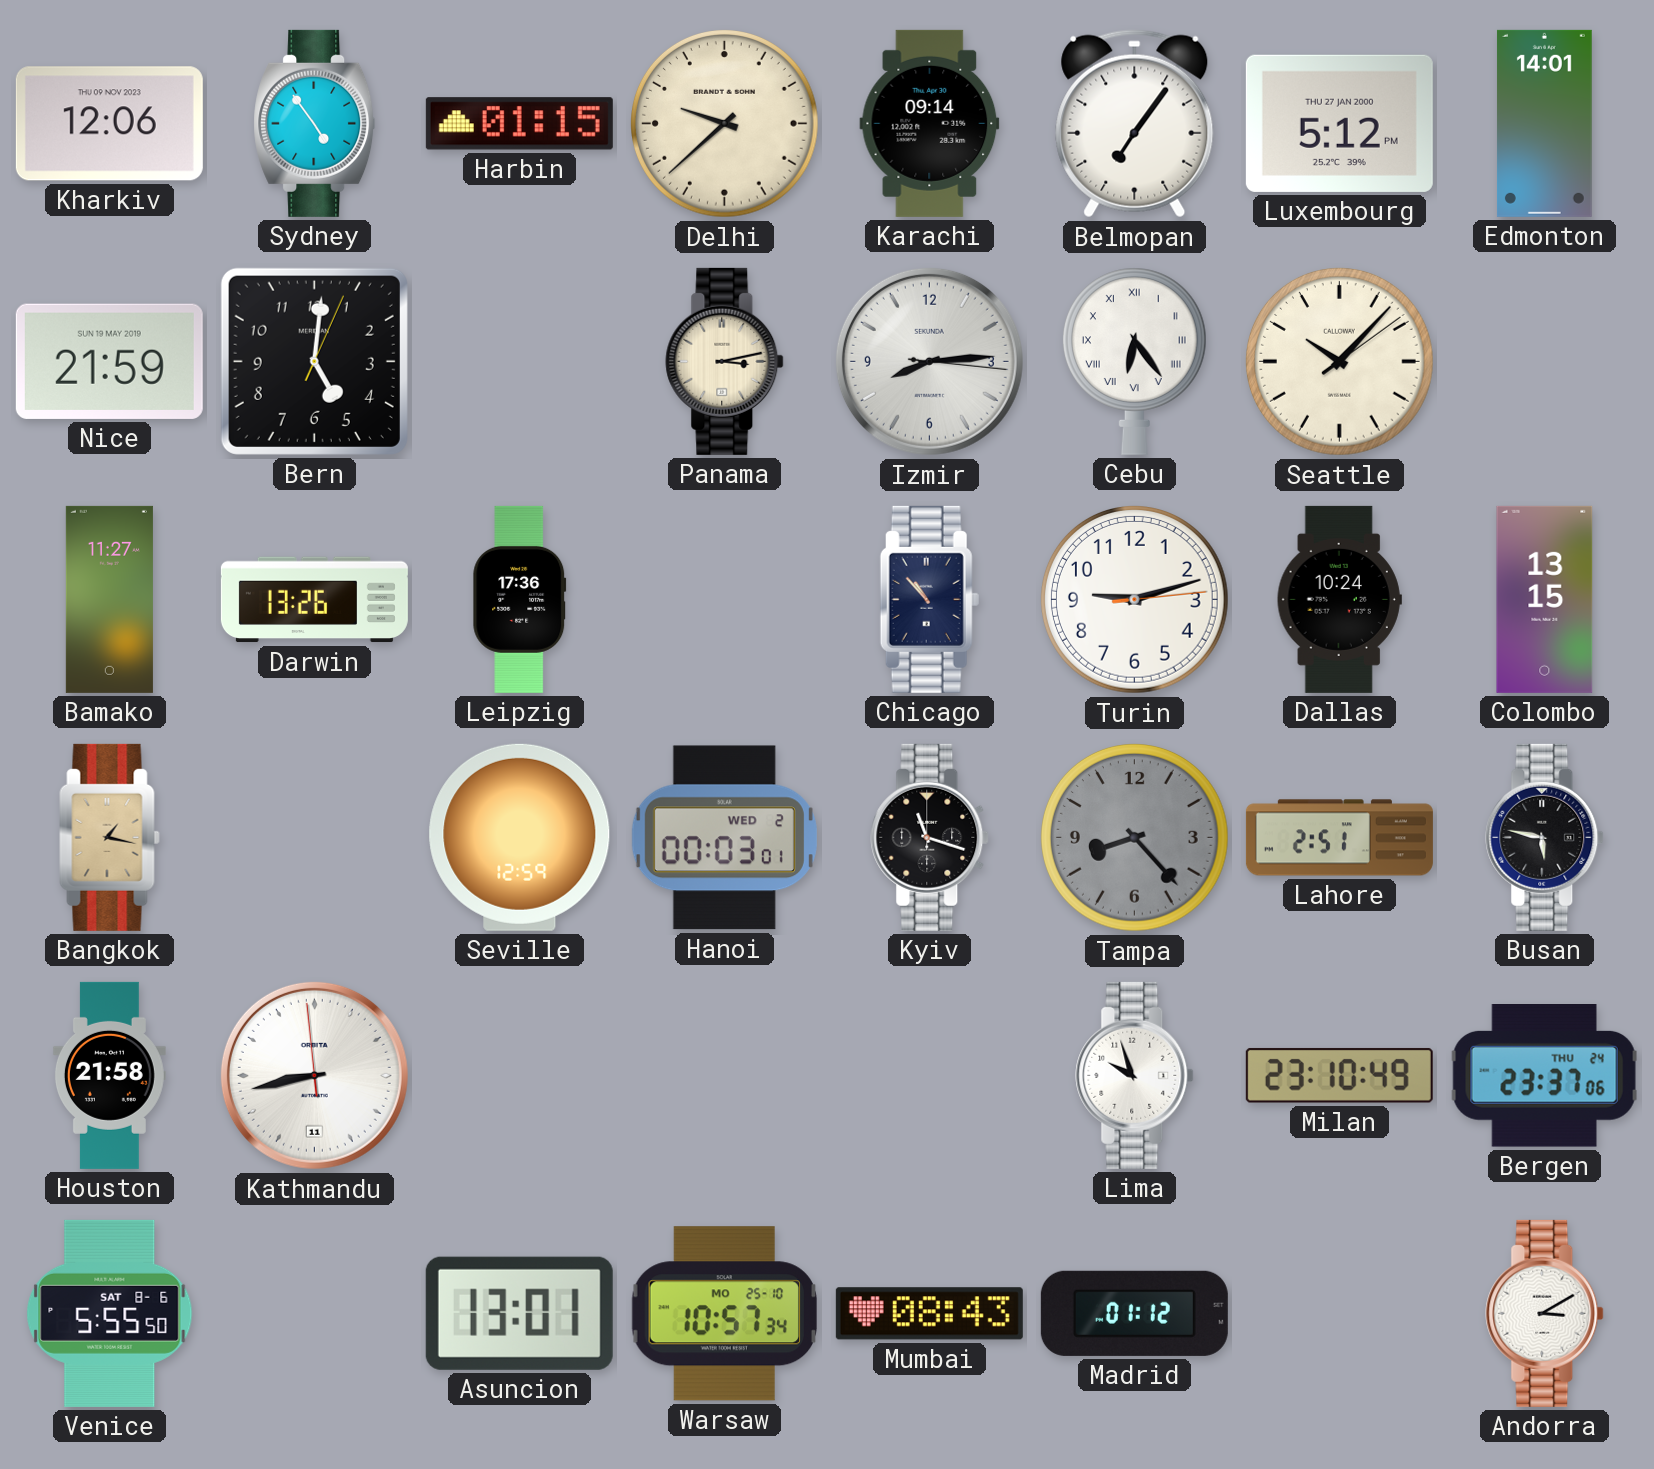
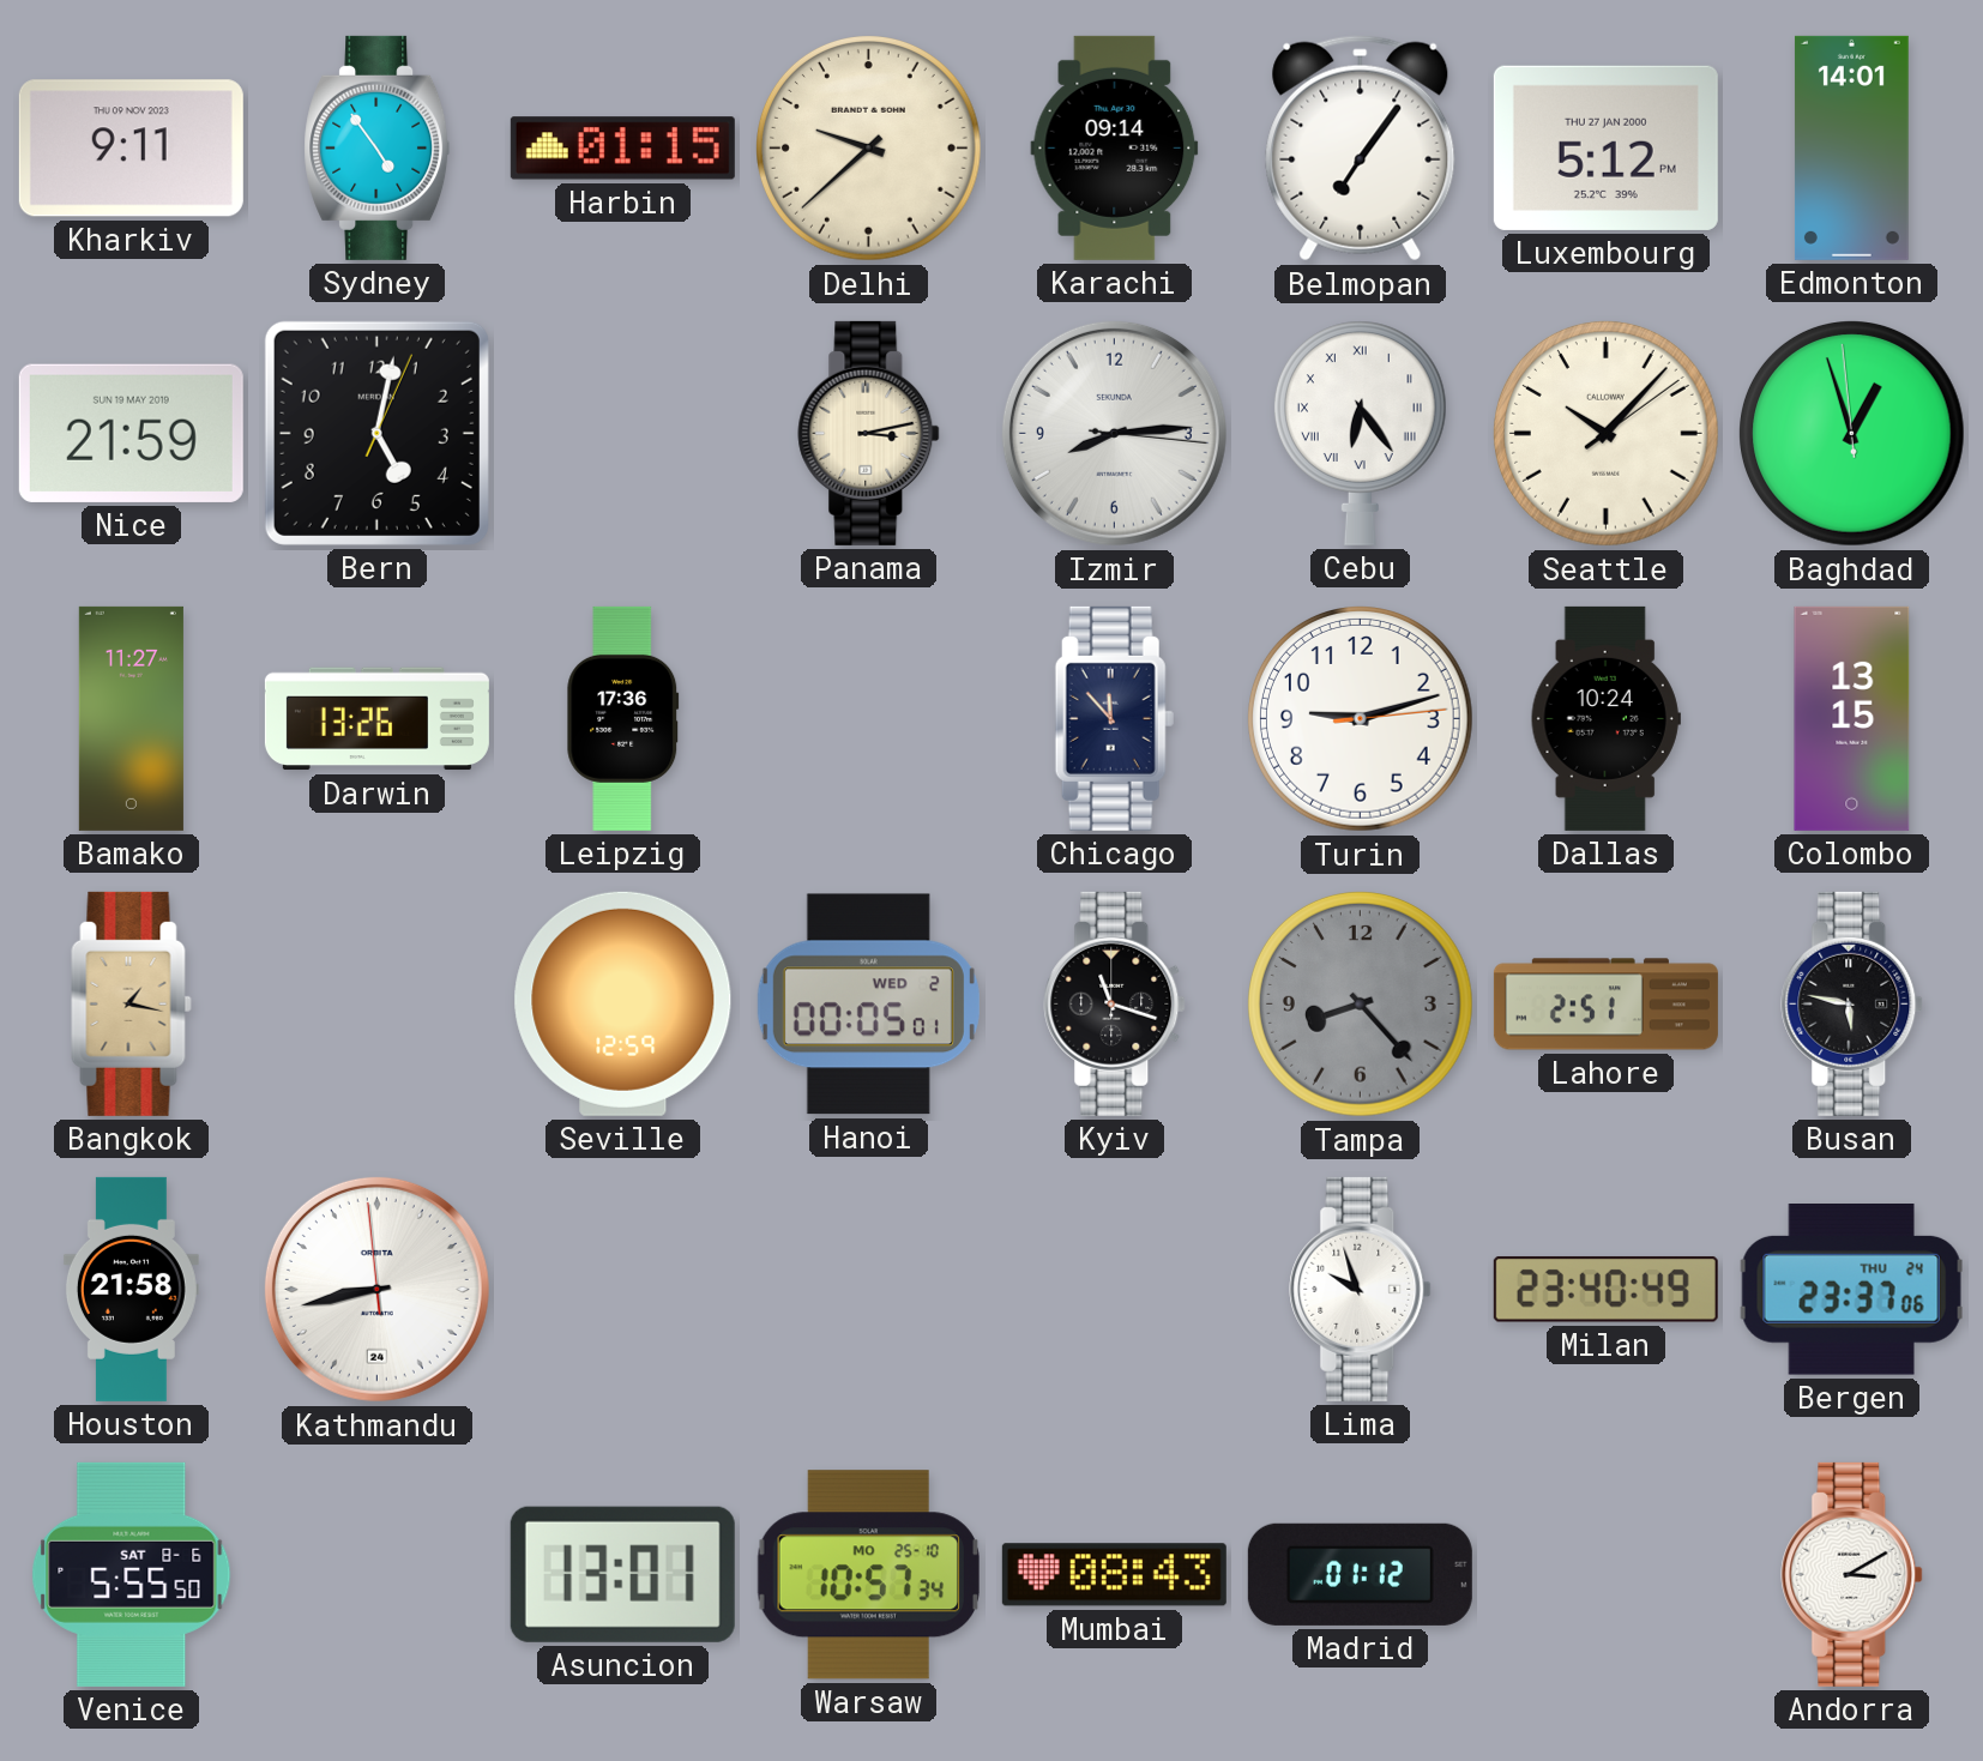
Kharkiv: 12:06 -> 9:11 (131, 149)
Bern: 5:01 -> 5:02 (376, 433)
Baghdad: none -> 12:56 (1852, 434)
Chicago: 10:53 -> 11:53 (1114, 718)
Hanoi: 00:03 -> 00:05 (868, 1005)
Kathmandu date: 11 -> 24 (376, 1289)
Milan: 23:10 -> 23:40 (1605, 1290)
